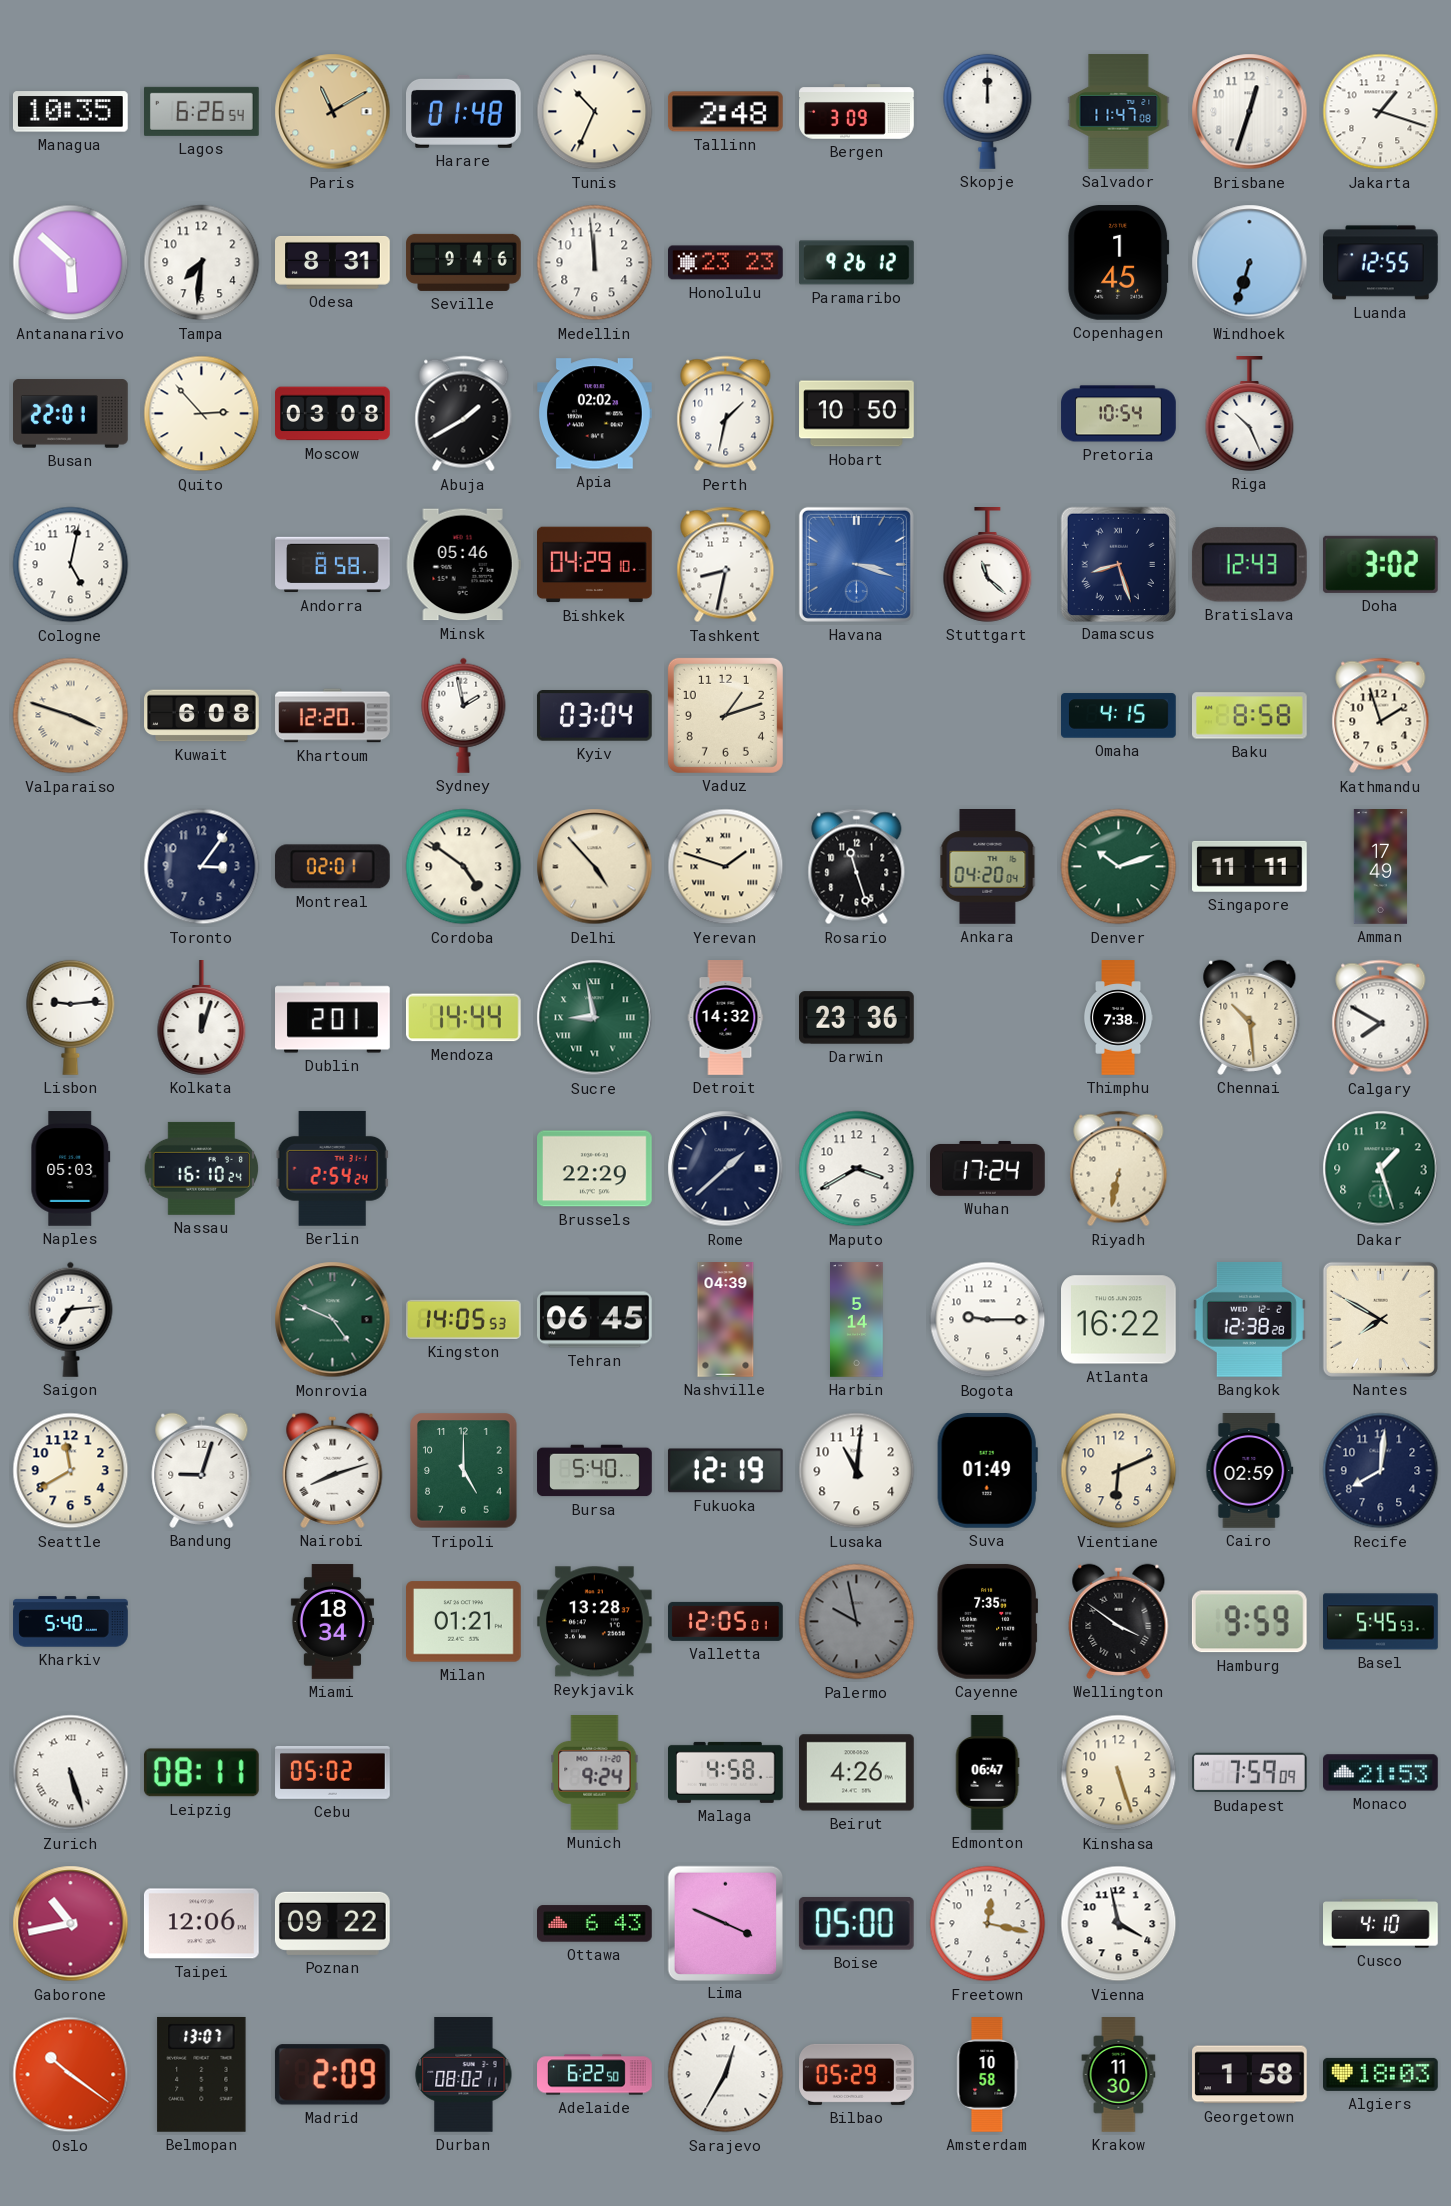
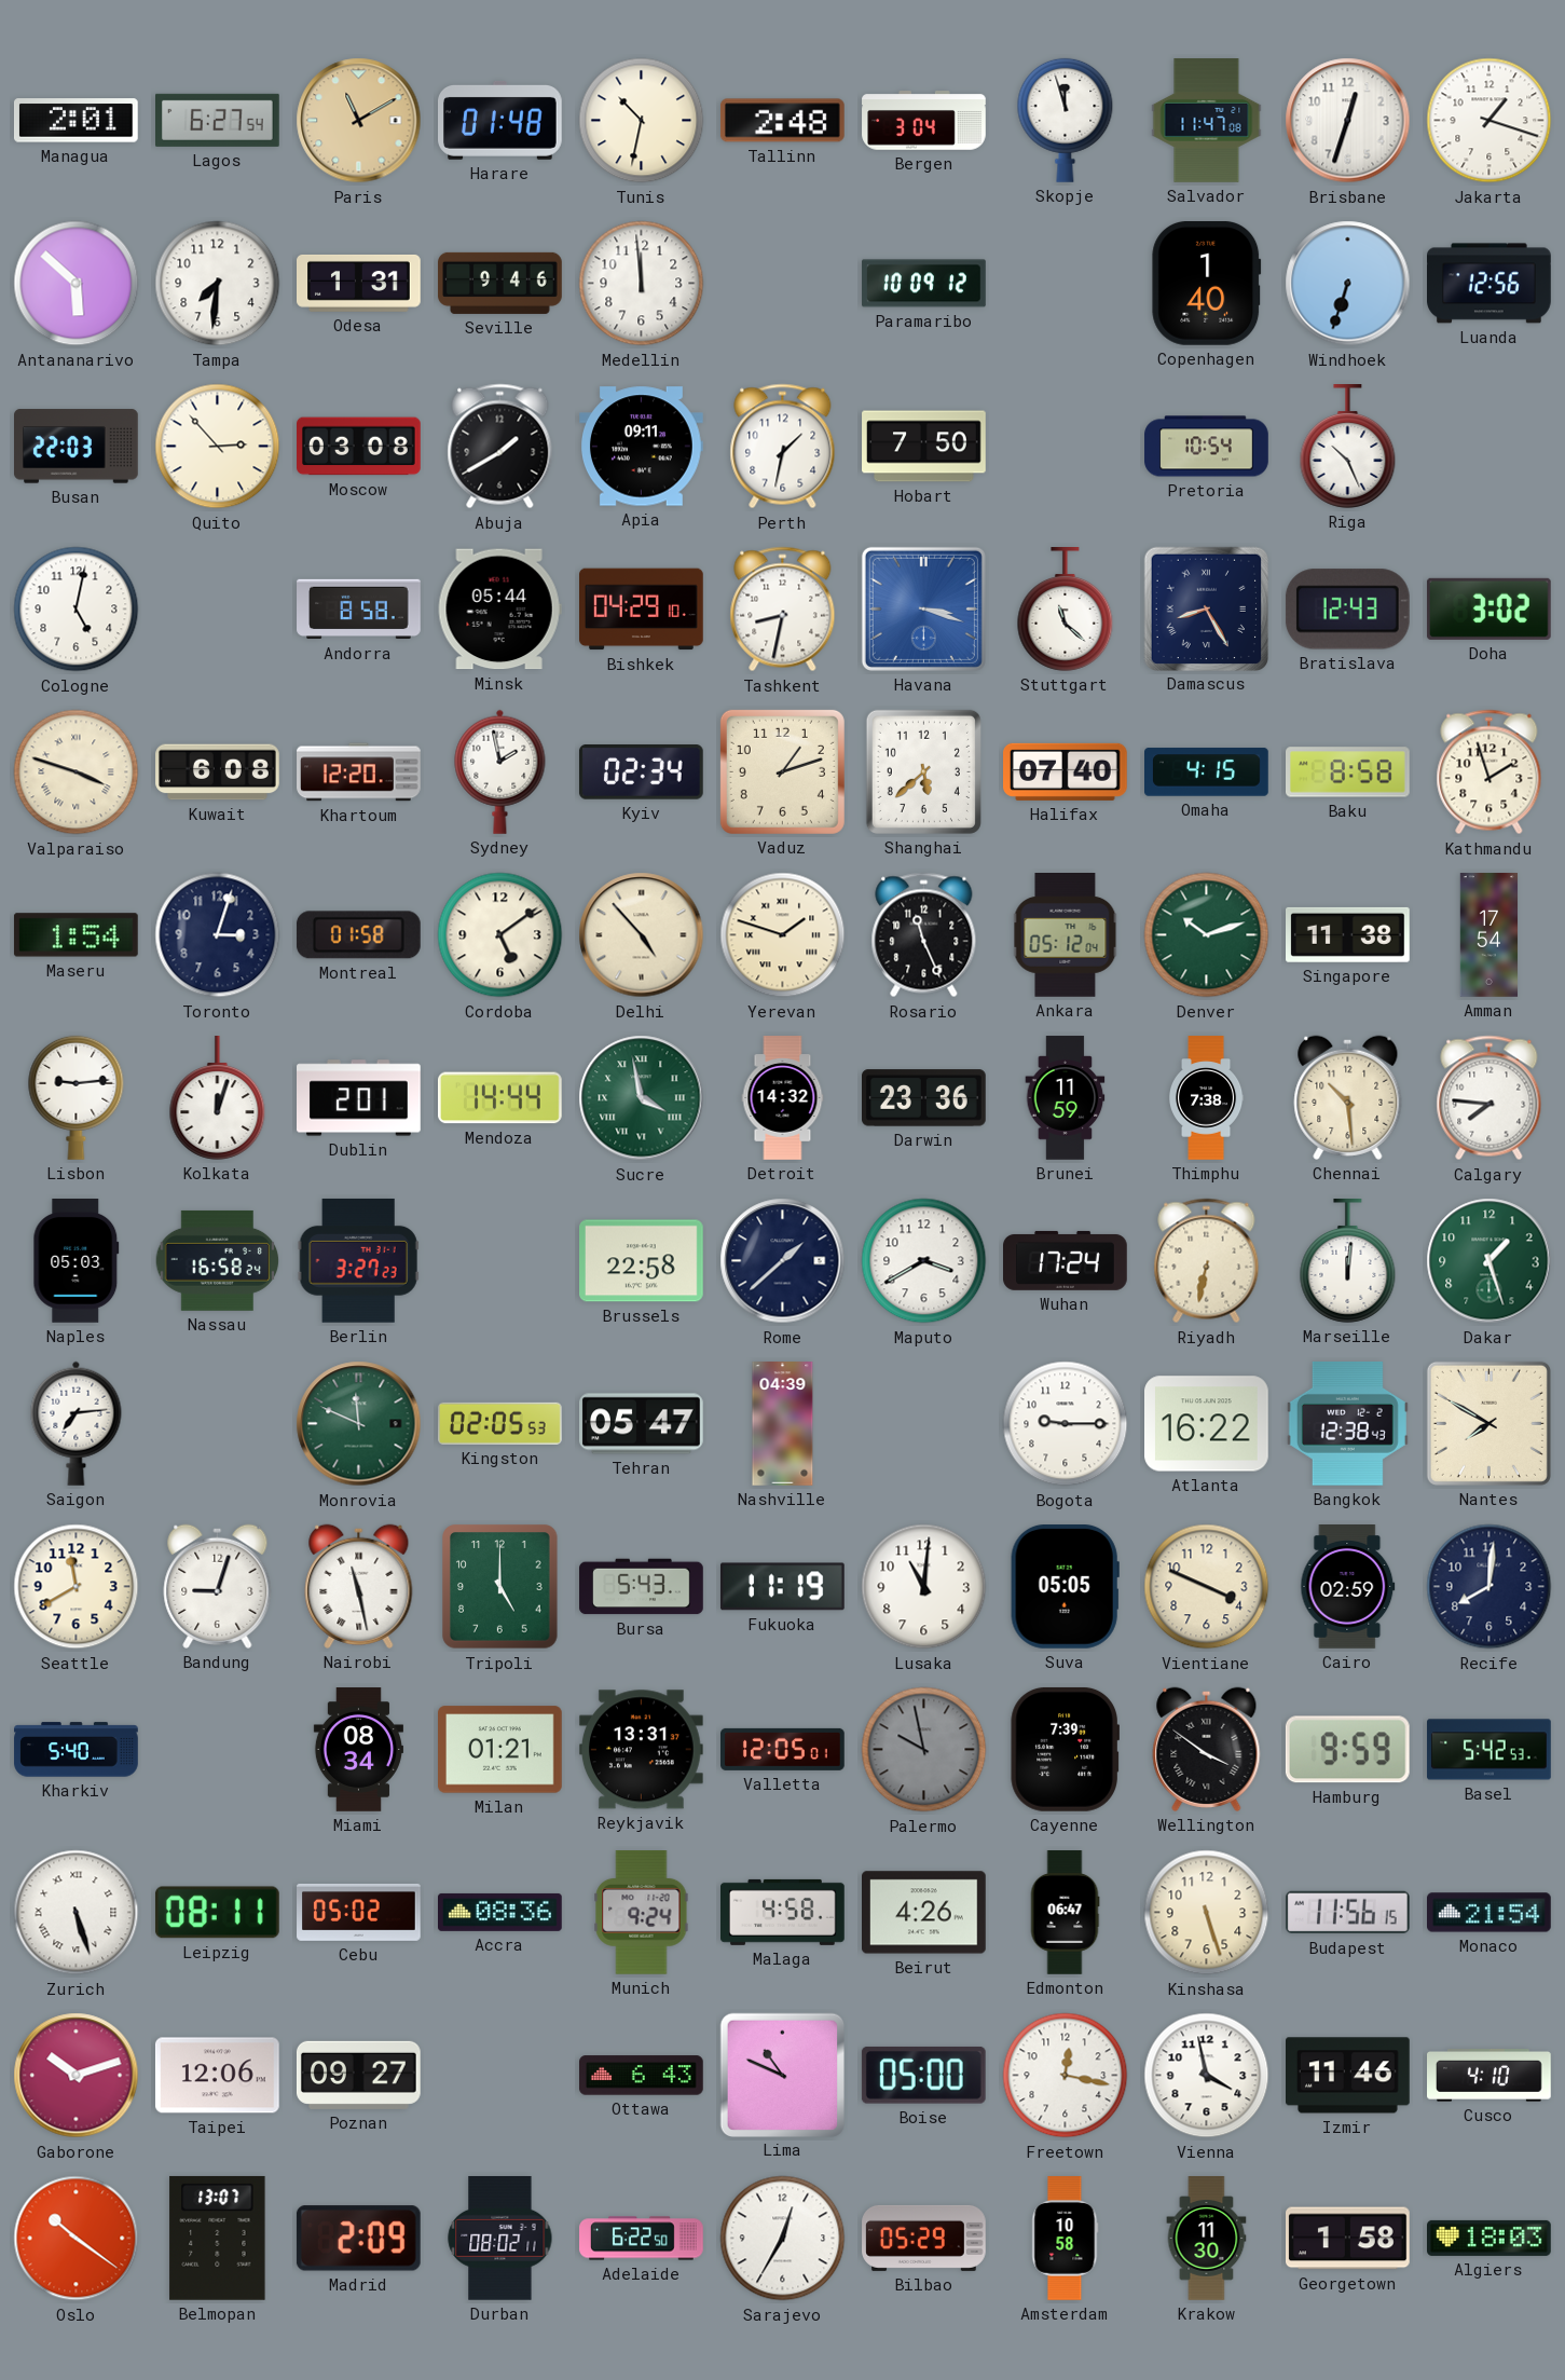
Managua: 10:35 -> 2:01 (75, 121)
Lagos: 6:26 -> 6:27 (218, 120)
Tunis: 10:34 -> 10:32 (642, 121)
Bergen: 3:09 -> 3:04 (924, 121)
Skopje: 12:00 -> 11:57 (1066, 120)
Odesa: 8:31 -> 1:31 (359, 283)
Honolulu: 23:23 -> none (726, 263)
Paramaribo: 9:26 -> 10:09 (924, 284)
Copenhagen: 1:45 -> 1:40 (1207, 284)
Luanda: 12:55 -> 12:56 (1490, 284)
Busan: 22:01 -> 22:03 (77, 447)
Apia: 02:02 -> 09:11 (642, 447)
Hobart: 10:50 -> 7:50 (924, 447)
Minsk: 05:46 -> 05:44 (499, 610)
Damascus: 8:27 -> 8:25 (1206, 608)
Kyiv: 03:04 -> 02:34 (641, 772)
Shanghai: none -> 5:38 (923, 771)
Halifax: none -> 07:40 (1066, 771)
Maseru: none -> 1:54 (75, 935)
Toronto: 3:06 -> 3:03 (218, 935)
Montreal: 02:01 -> 01:58 (358, 935)
Cordoba: 4:51 -> 5:09 (500, 935)
Rosario: 11:27 -> 11:26 (924, 935)
Ankara: 04:20 -> 05:12 (1066, 935)
Singapore: 11:11 -> 11:38 (1348, 934)
Amman: 17:49 -> 17:54 (1490, 935)
Sucre: 8:58 -> 3:58 (642, 1098)
Brunei: none -> 11:59 (1066, 1098)
Calgary: 7:50 -> 7:46 (1490, 1098)
Nassau: 16:10 -> 16:58 (218, 1260)
Berlin: 2:54 -> 3:27 (358, 1260)
Brussels: 22:29 -> 22:58 (642, 1261)
Marseille: none -> 12:01 (1348, 1261)
Monrovia: 4:49 -> 11:49 (359, 1424)
Kingston: 14:05 -> 02:05 (500, 1423)
Tehran: 06:45 -> 05:47 (642, 1424)
Harbin: 5:14 -> none (857, 1320)
Bangkok: 12:38:28 -> 12:38:43 (1347, 1423)
Nairobi: 8:12 -> 11:28 (359, 1586)
Bursa: 5:40 -> 5:43 (642, 1587)
Fukuoka: 12:19 -> 11:19 (782, 1587)
Suva: 01:49 -> 05:05 (1065, 1587)
Vientiane: 6:11 -> 3:49 (1207, 1587)
Miami: 18:34 -> 08:34 (358, 1750)
Reykjavik: 13:28 -> 13:31 (641, 1750)
Cayenne: 7:35 -> 7:39 (1065, 1750)
Basel: 5:45 -> 5:42 (1490, 1750)
Accra: none -> 08:36 (500, 1912)
Budapest: 7:59 -> 11:56 (1348, 1913)
Monaco: 21:53 -> 21:54 (1490, 1913)
Gaborone: 10:43 -> 10:12 (77, 2076)
Poznan: 09:22 -> 09:27 (359, 2075)
Lima: 3:49 -> 10:49 (782, 2075)
Izmir: none -> 11:46 (1348, 2076)
